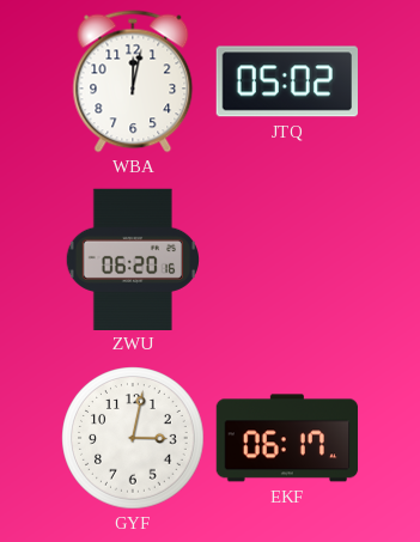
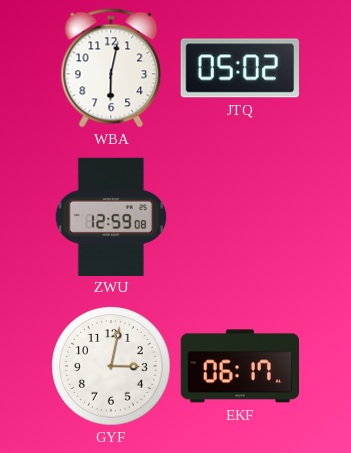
WBA: 12:02 -> 6:02 (111, 68)
ZWU: 06:20 -> 12:59 (110, 216)
